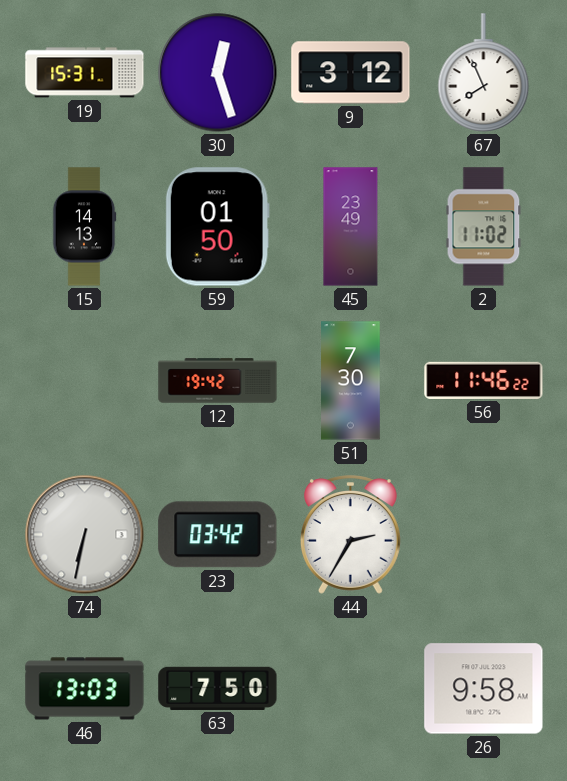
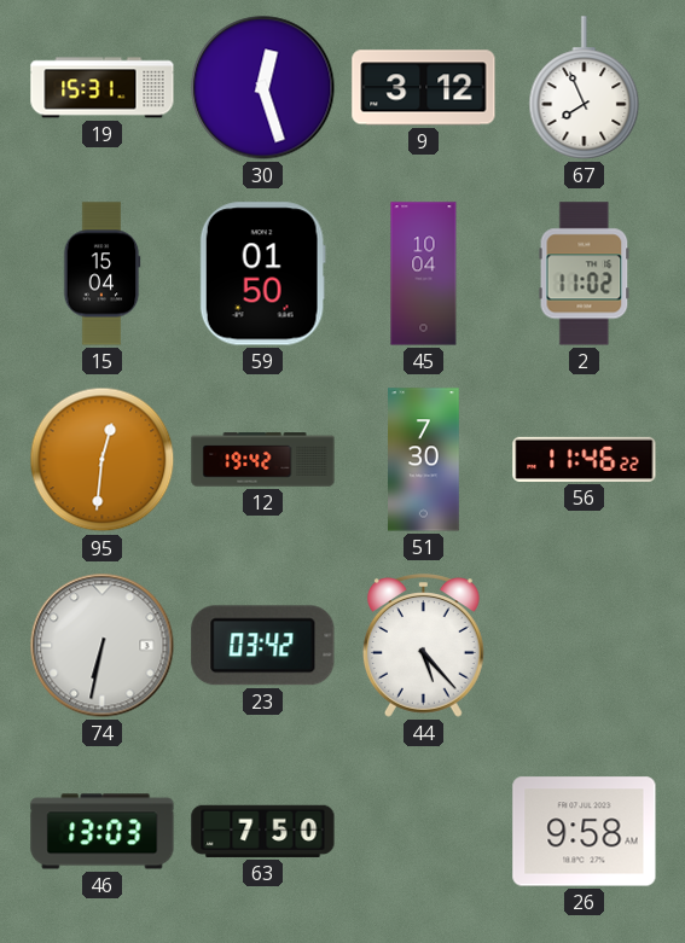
15: 14:13 -> 15:04 (101, 274)
45: 23:49 -> 10:04 (424, 274)
95: none -> 12:31 (103, 460)
44: 2:35 -> 5:23 (423, 646)
